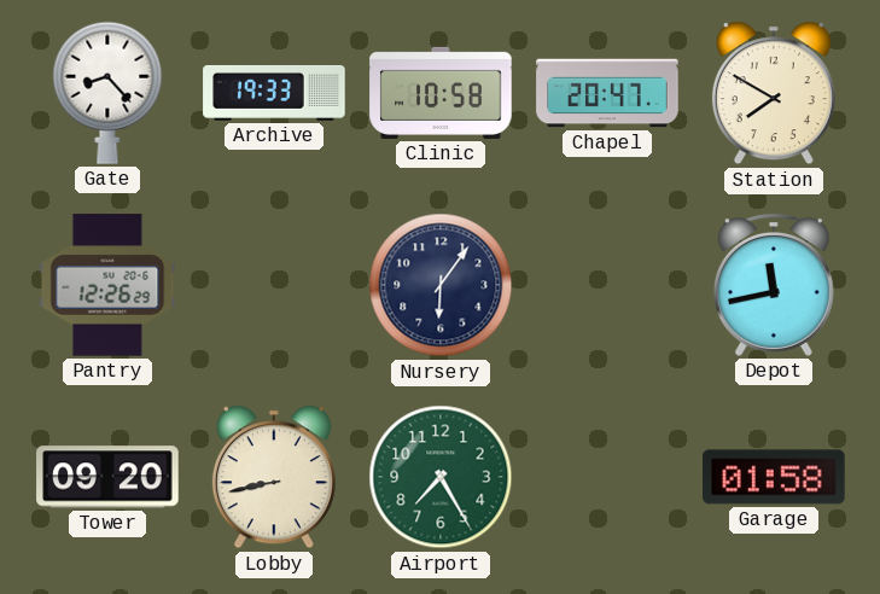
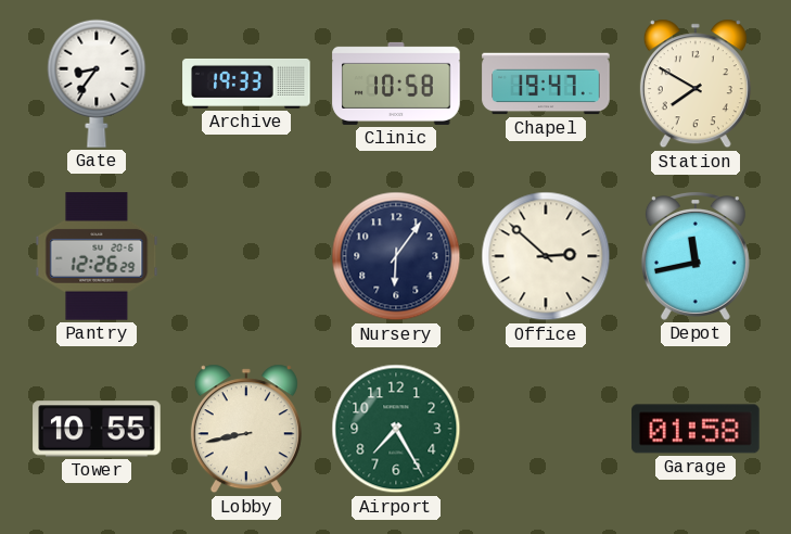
Gate: 8:23 -> 8:36 (97, 84)
Chapel: 20:47 -> 19:47 (546, 84)
Office: none -> 2:52 (546, 256)
Tower: 09:20 -> 10:55 (97, 429)
